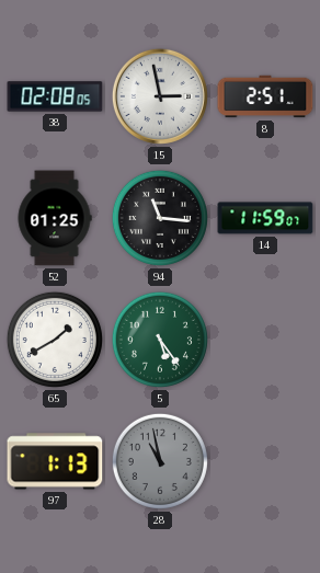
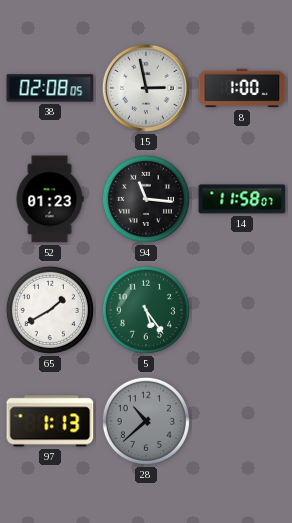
8: 2:51 -> 1:00 (242, 88)
52: 01:25 -> 01:23 (50, 199)
14: 11:59 -> 11:58 (242, 199)
28: 10:58 -> 10:38 (146, 421)
